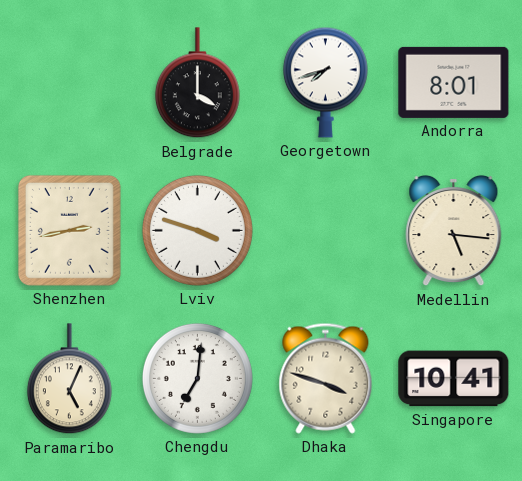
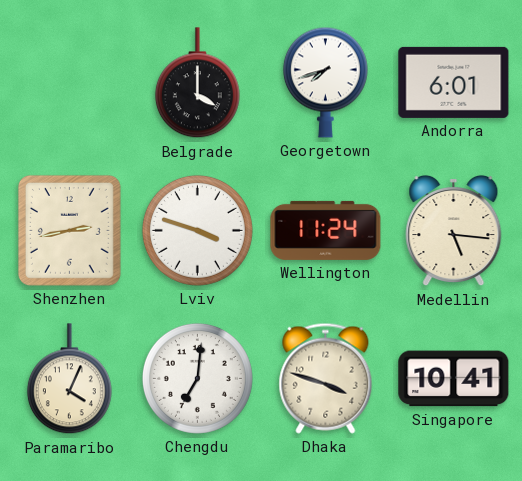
Andorra: 8:01 -> 6:01 (454, 82)
Wellington: none -> 11:24 (326, 230)
Paramaribo: 5:04 -> 4:04 (69, 379)
